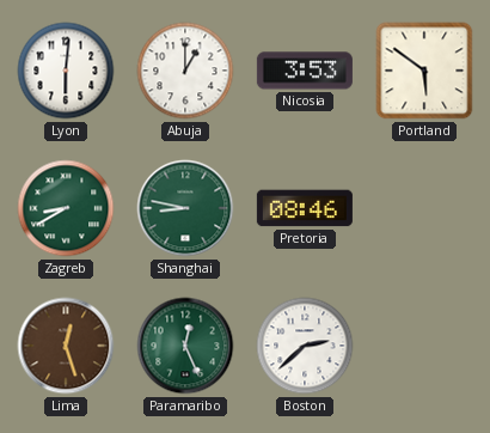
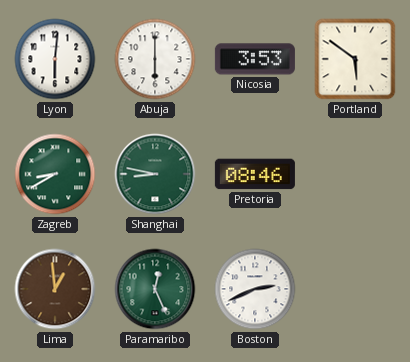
Abuja: 1:00 -> 6:00 (155, 59)
Lima: 12:27 -> 12:59 (55, 289)
Boston: 2:38 -> 2:41 (255, 289)
